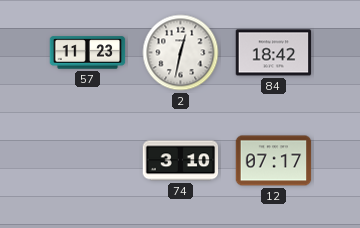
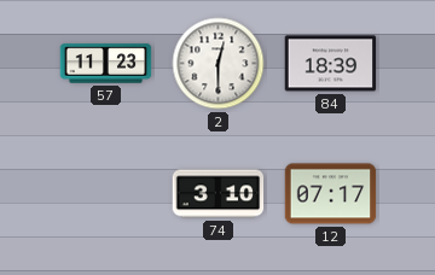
2: 12:32 -> 12:30 (219, 64)
84: 18:42 -> 18:39 (331, 64)
